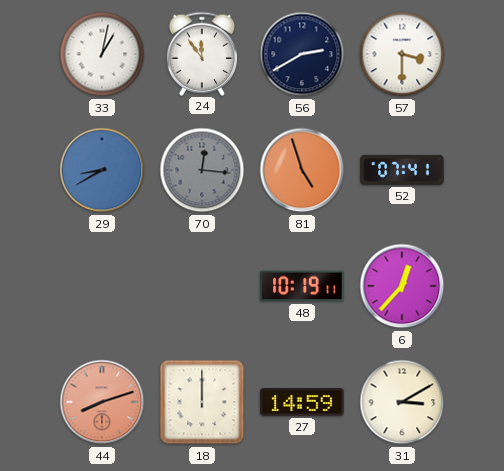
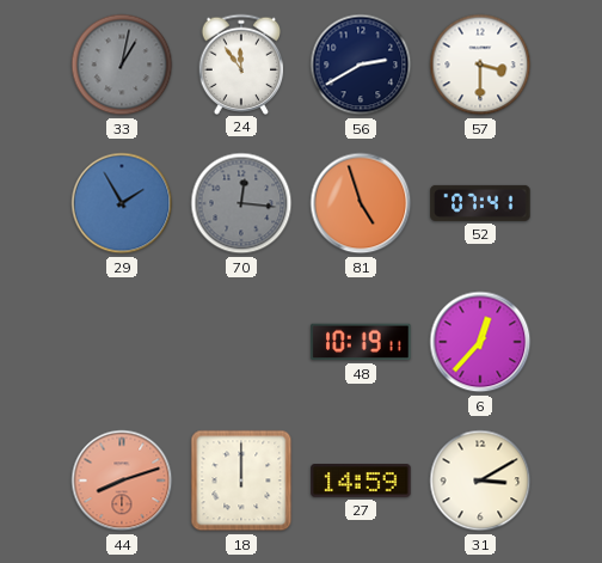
33 dial: white -> grey (122, 65)
29: 8:40 -> 1:55 (122, 203)
